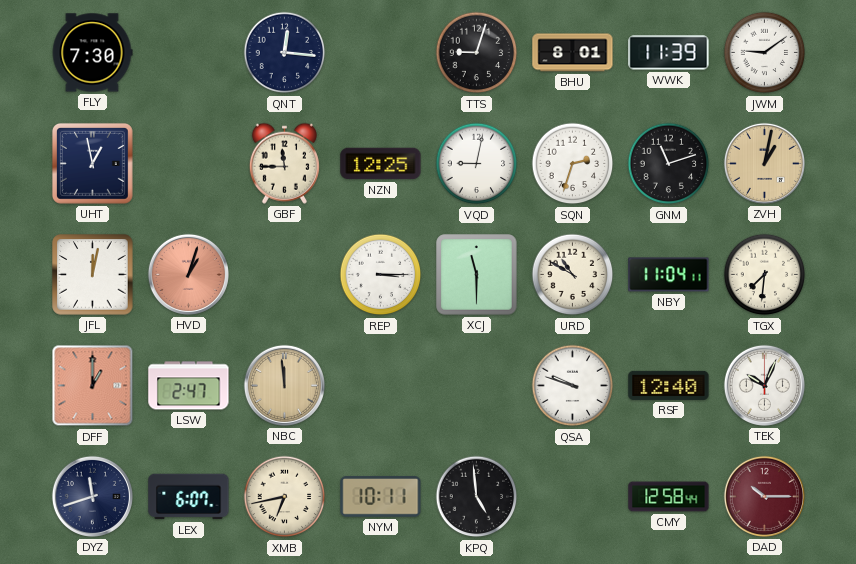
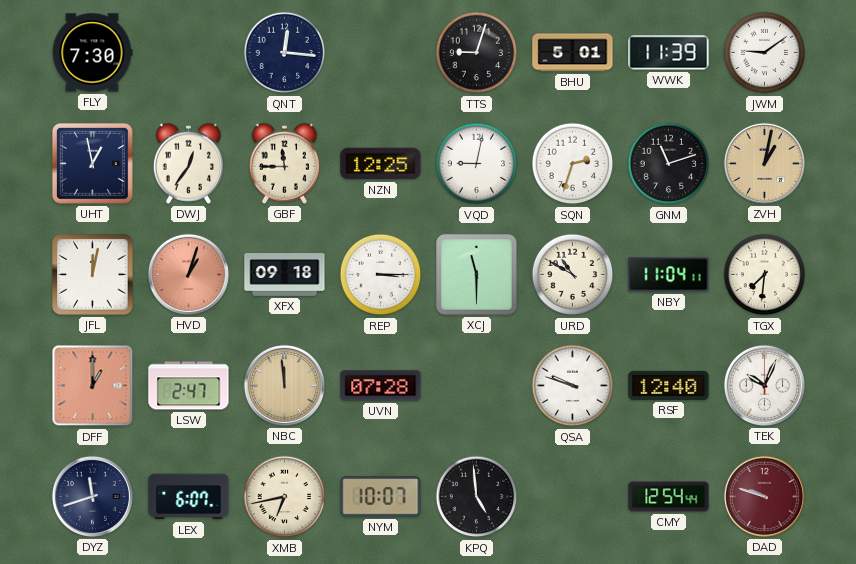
BHU: 8:01 -> 5:01 (573, 53)
DWJ: none -> 12:36 (188, 163)
XFX: none -> 09:18 (285, 275)
UVN: none -> 07:28 (381, 386)
NYM: 10:11 -> 10:07 (381, 497)
CMY: 12:58 -> 12:54 (669, 497)
DAD: 10:15 -> 9:48 (764, 496)
